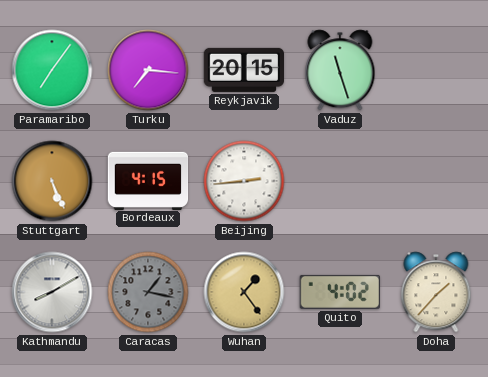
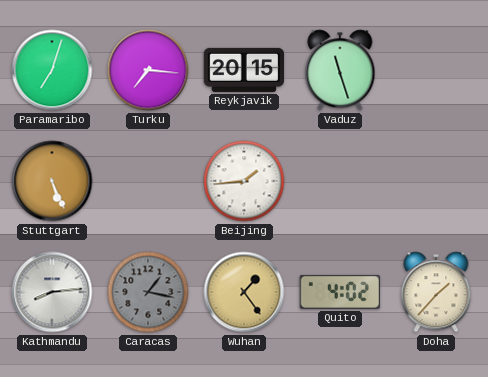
Paramaribo: 7:06 -> 7:03 (52, 70)
Bordeaux: 4:15 -> none (148, 180)
Beijing: 2:44 -> 1:44 (244, 181)
Kathmandu: 8:10 -> 8:14 (52, 292)
